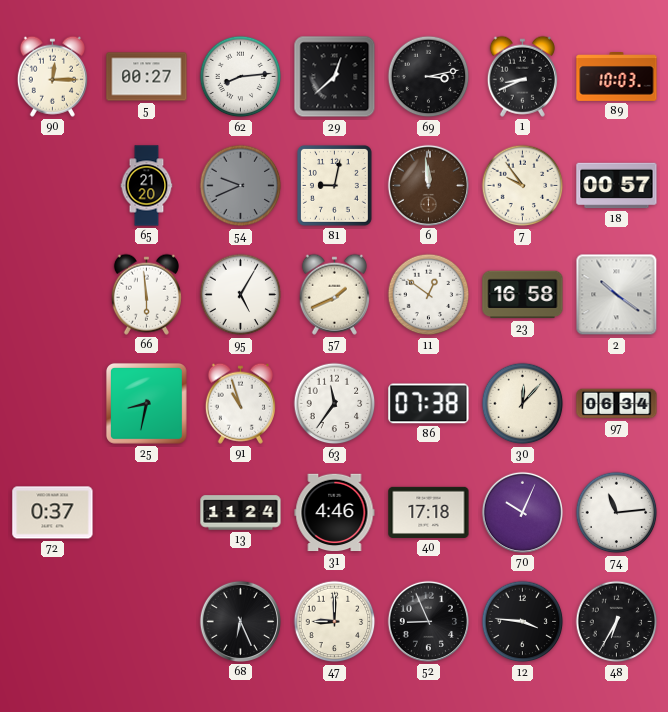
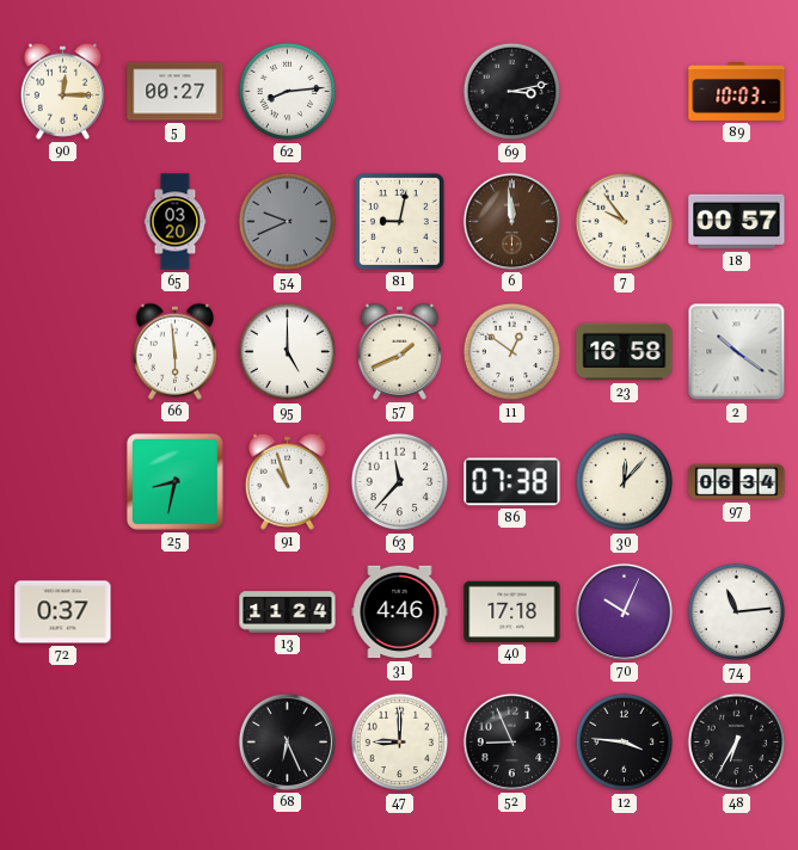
29: 12:38 -> none (335, 77)
1: 8:41 -> none (522, 76)
65: 21:20 -> 03:20 (176, 222)
95: 5:05 -> 5:00 (288, 352)
63: 11:36 -> 11:37 (400, 482)
